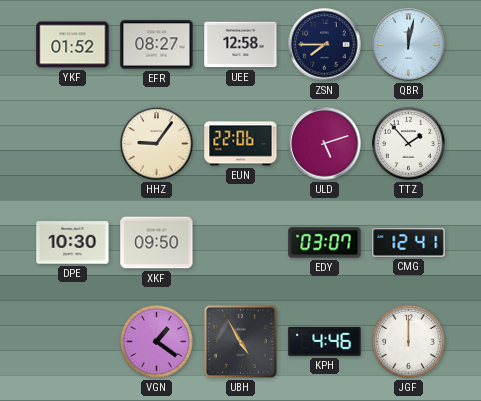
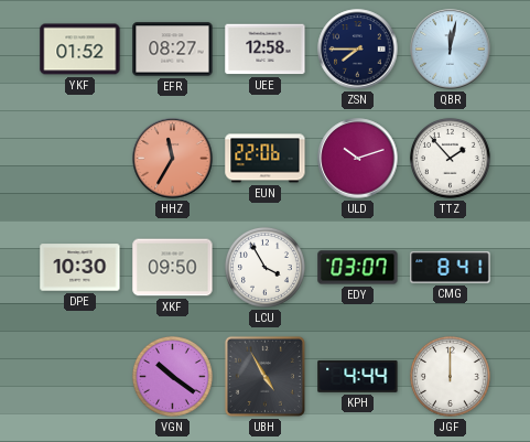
HHZ: 9:06 -> 11:35 (173, 159)
HHZ dial: cream -> salmon (173, 159)
ULD: 5:12 -> 10:12 (358, 159)
LCU: none -> 3:55 (264, 267)
CMG: 12:41 -> 8:41 (451, 268)
VGN: 1:21 -> 10:21 (172, 376)
KPH: 4:46 -> 4:44 (358, 376)
